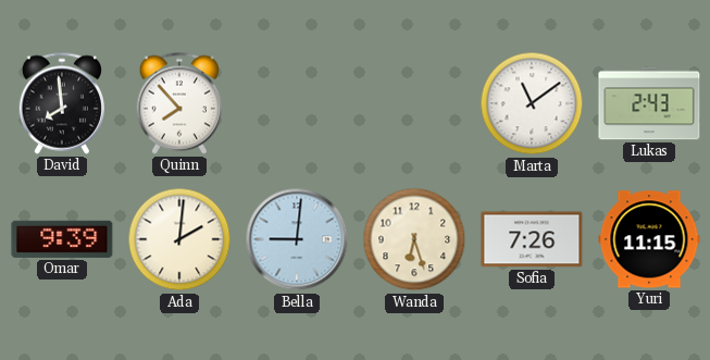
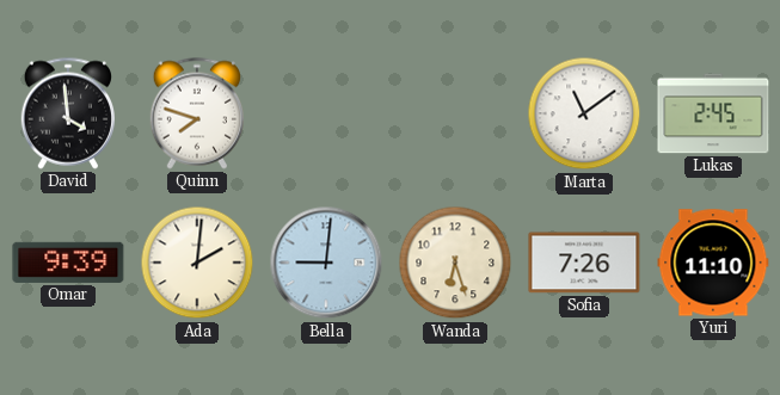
David: 7:59 -> 3:59 (67, 113)
Quinn: 7:53 -> 7:48 (196, 113)
Lukas: 2:43 -> 2:45 (713, 113)
Yuri: 11:15 -> 11:10 (713, 263)
